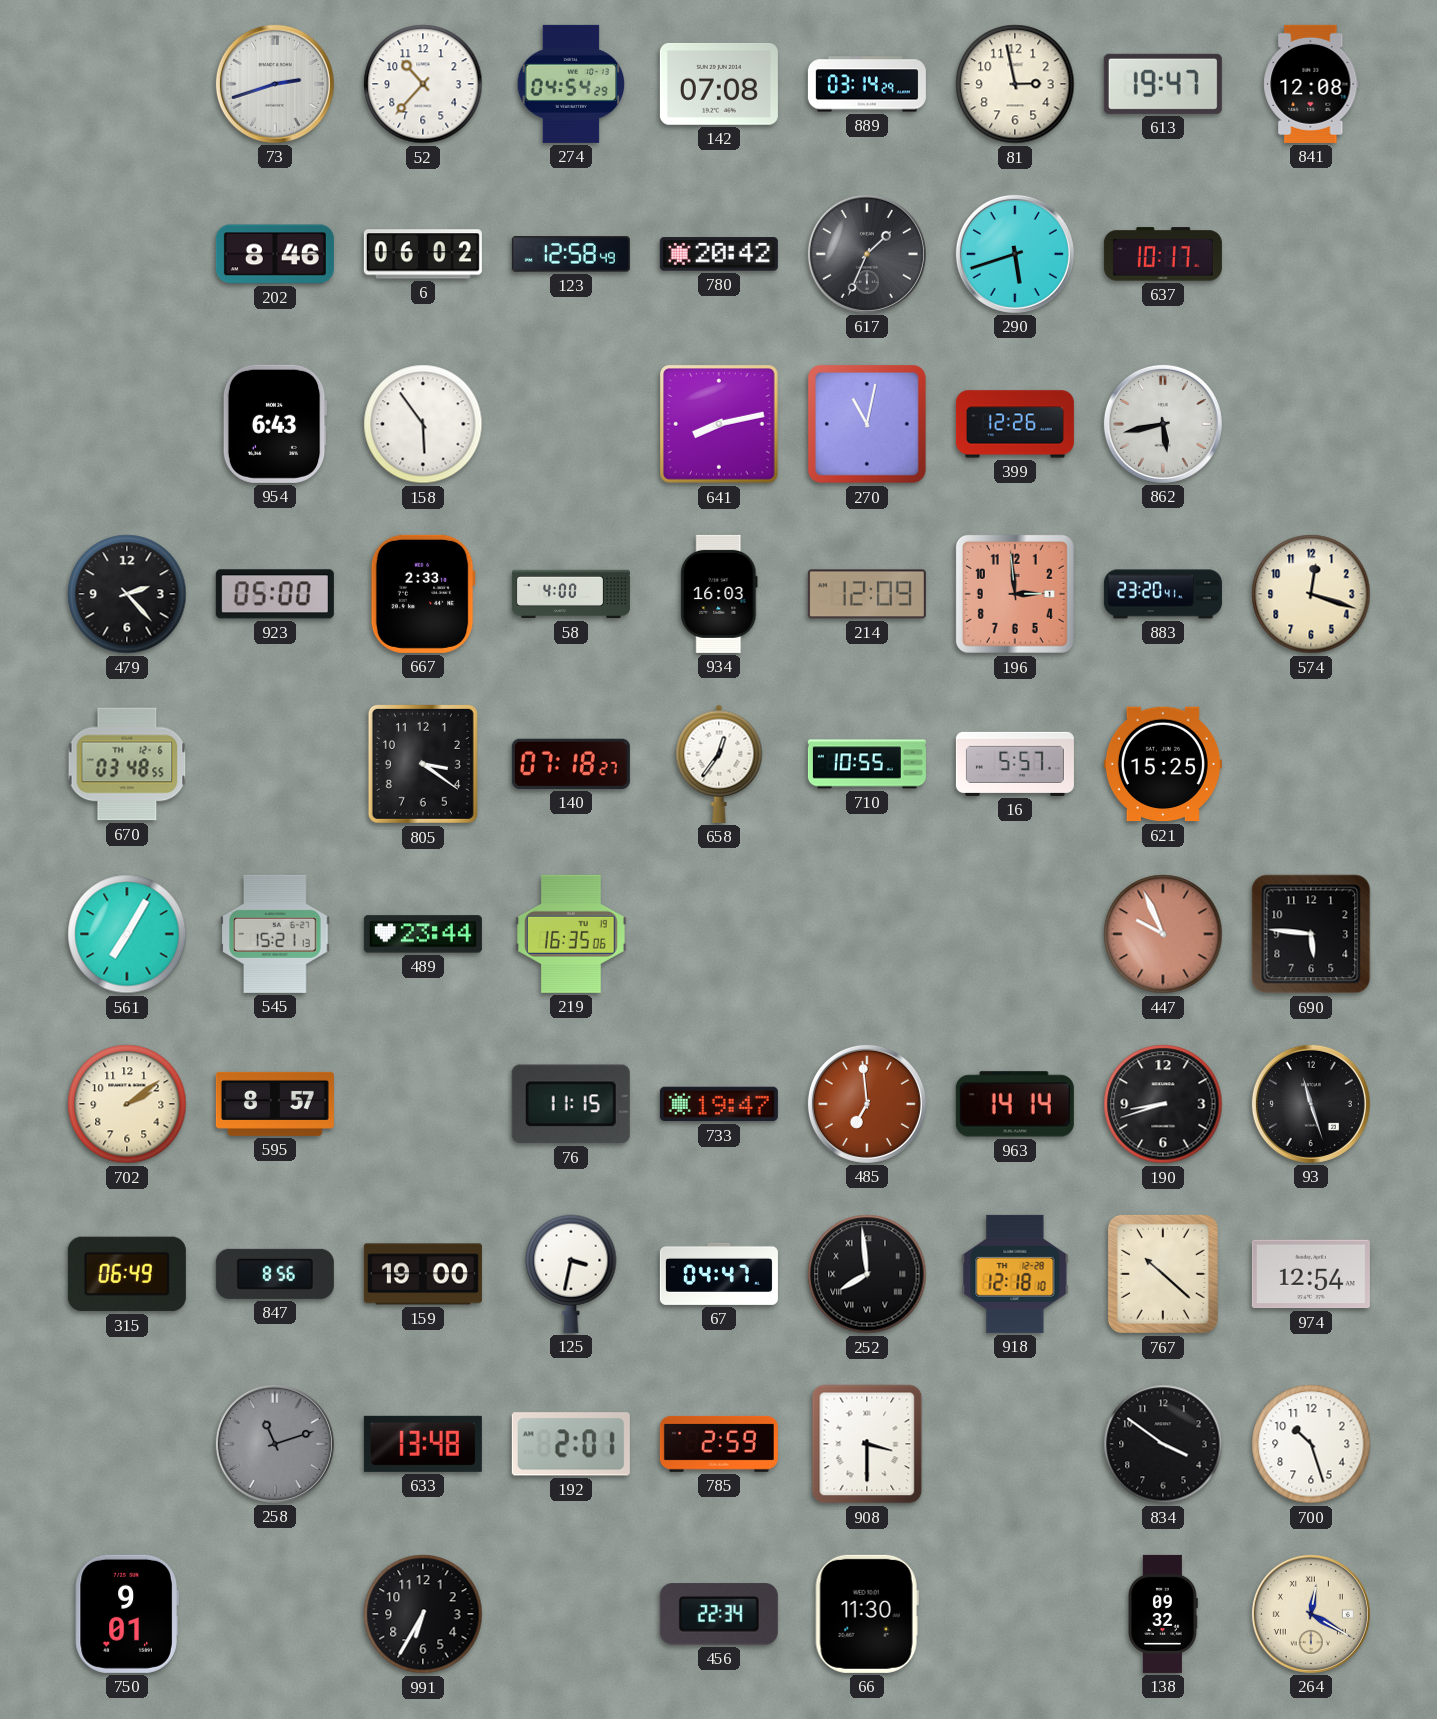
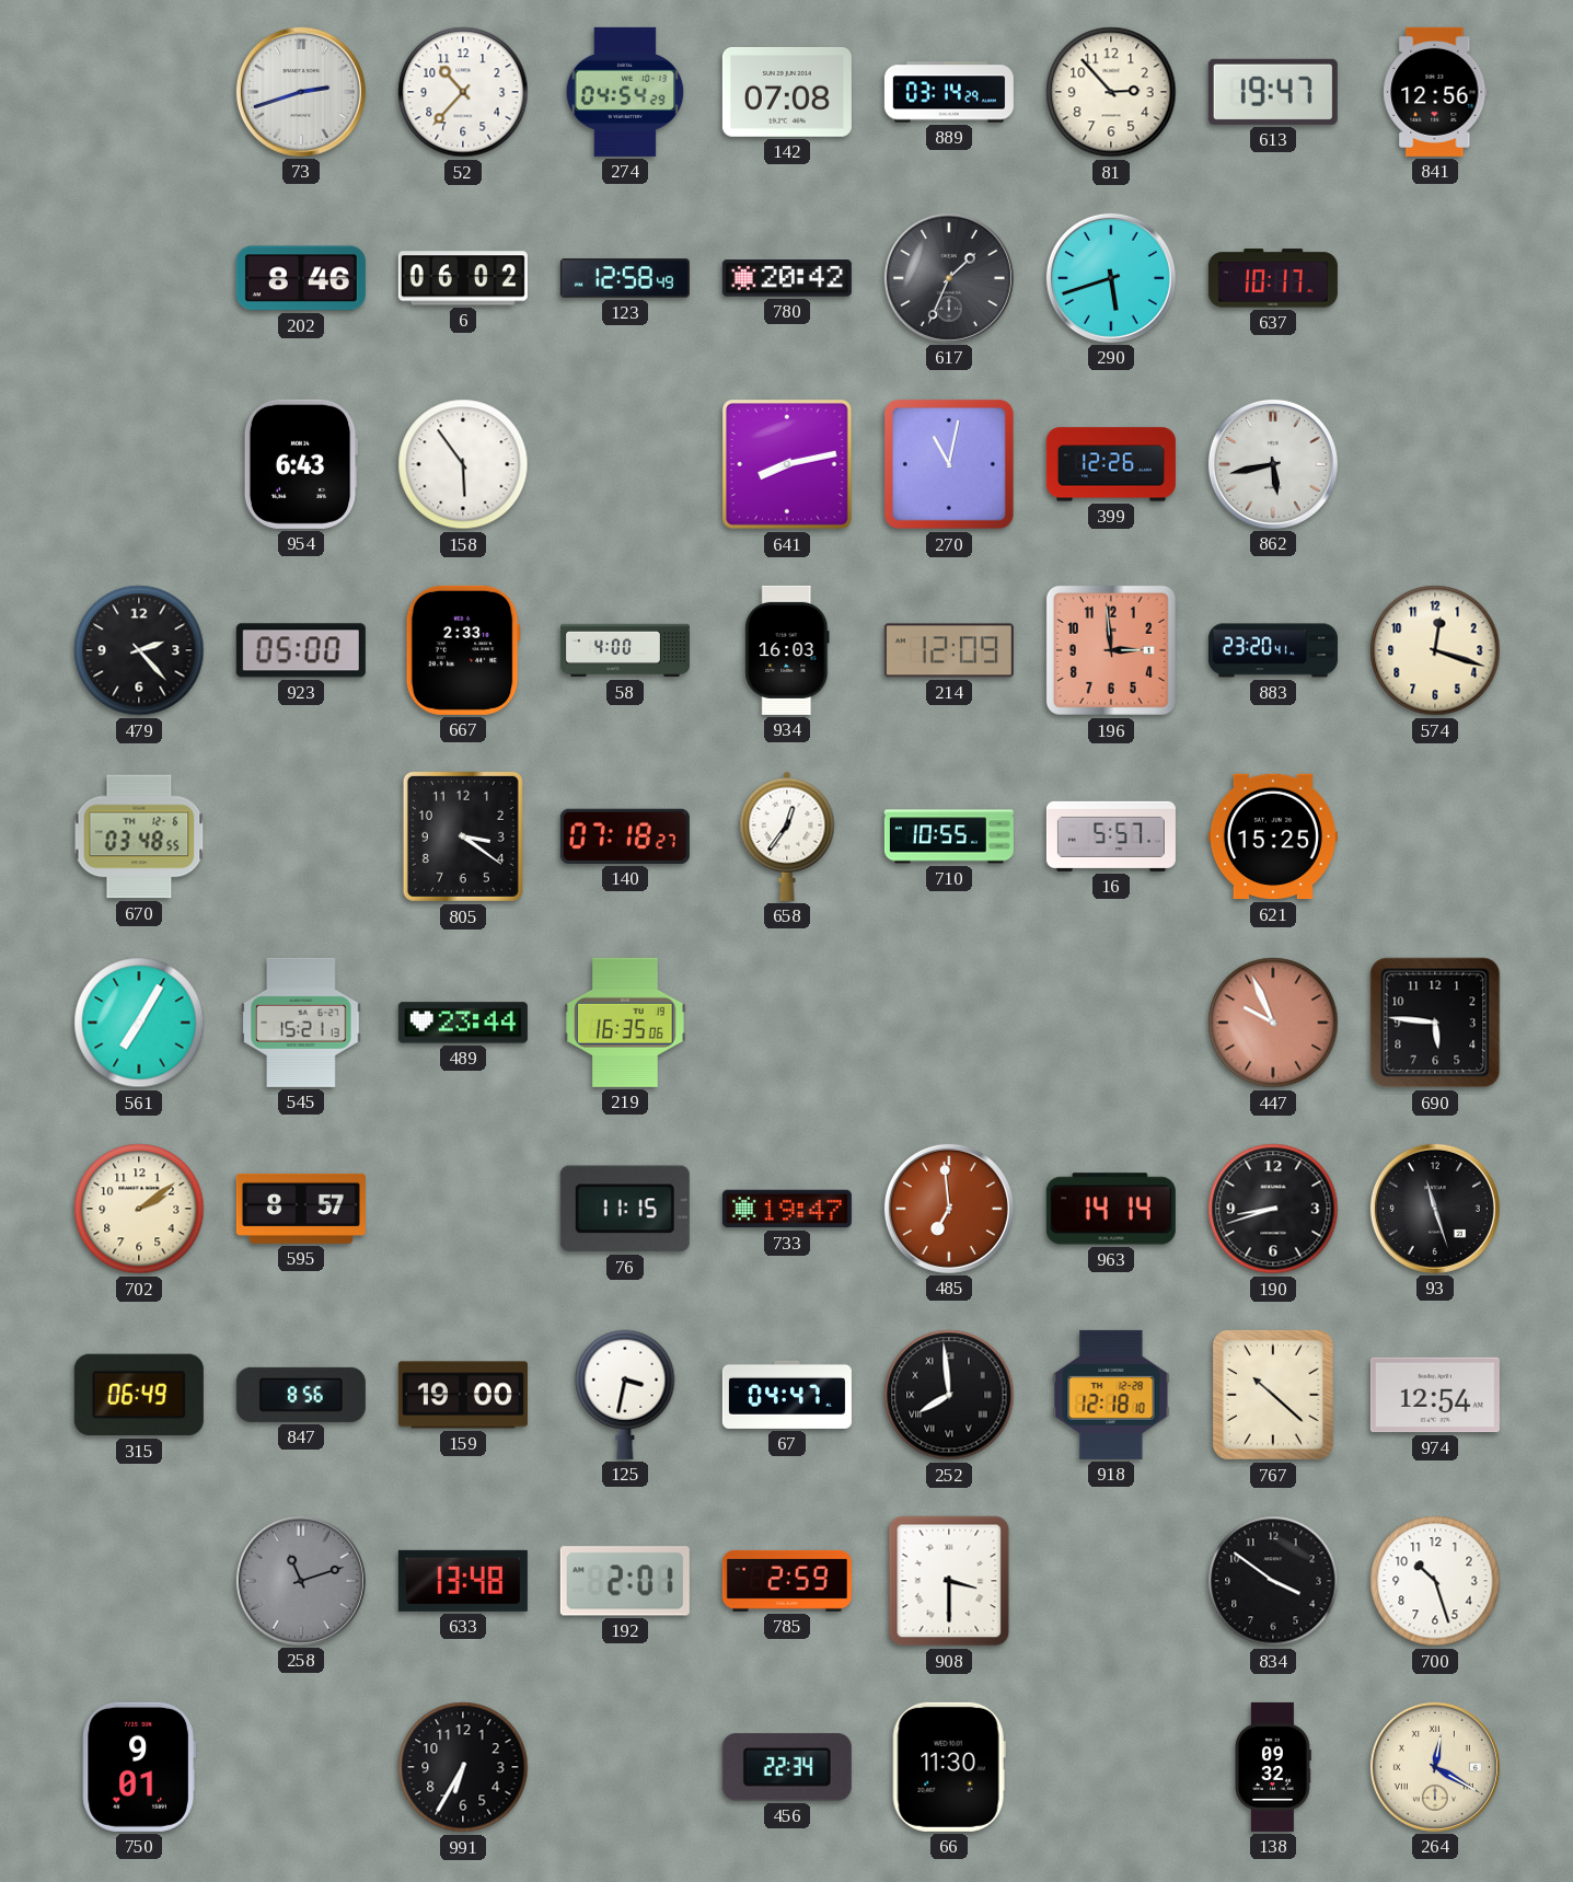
81: 2:58 -> 2:53 (1111, 92)
841: 12:08 -> 12:56 (1435, 92)
